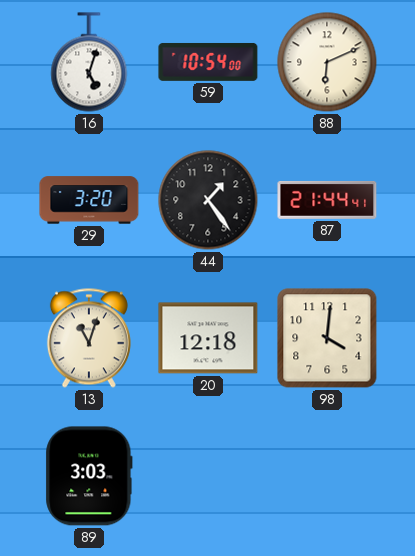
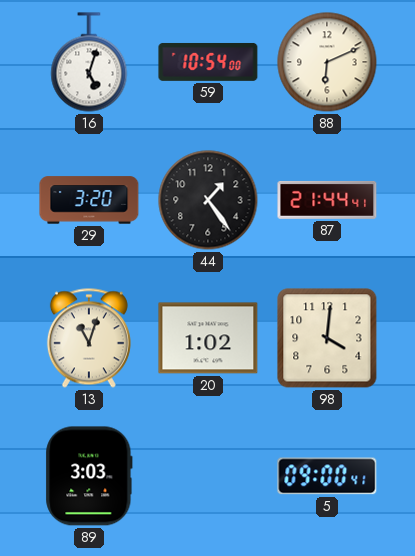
20: 12:18 -> 1:02 (208, 338)
5: none -> 09:00 (327, 476)
